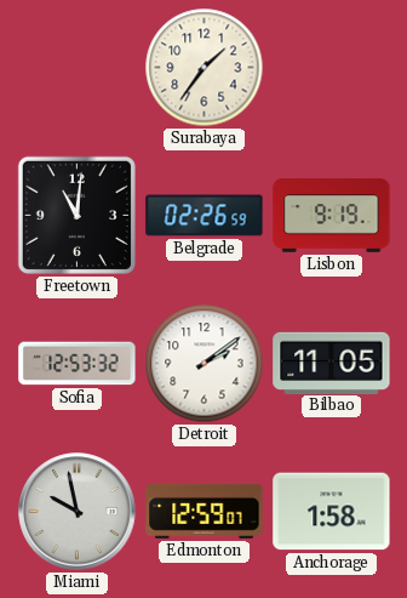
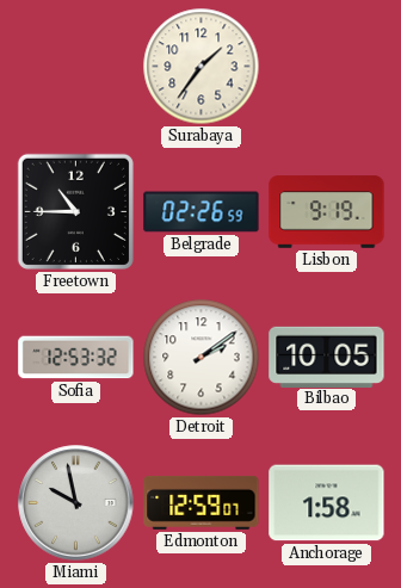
Freetown: 11:01 -> 10:45 (75, 211)
Bilbao: 11:05 -> 10:05 (327, 357)
